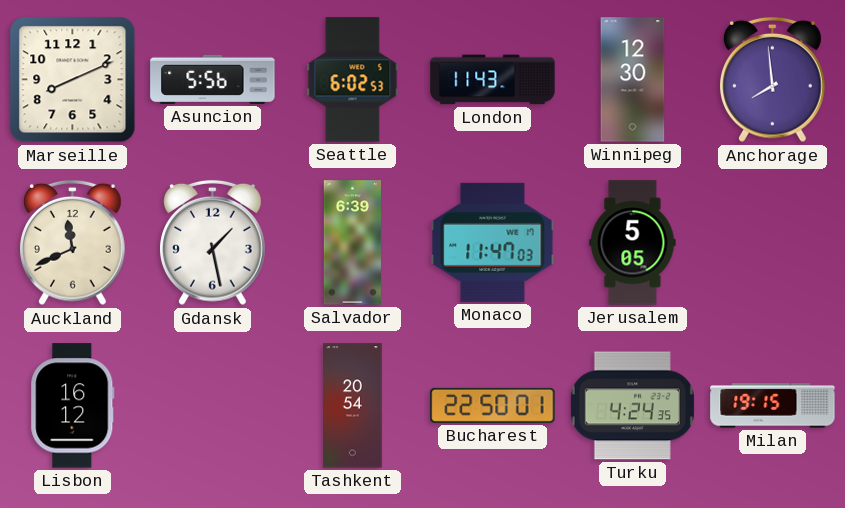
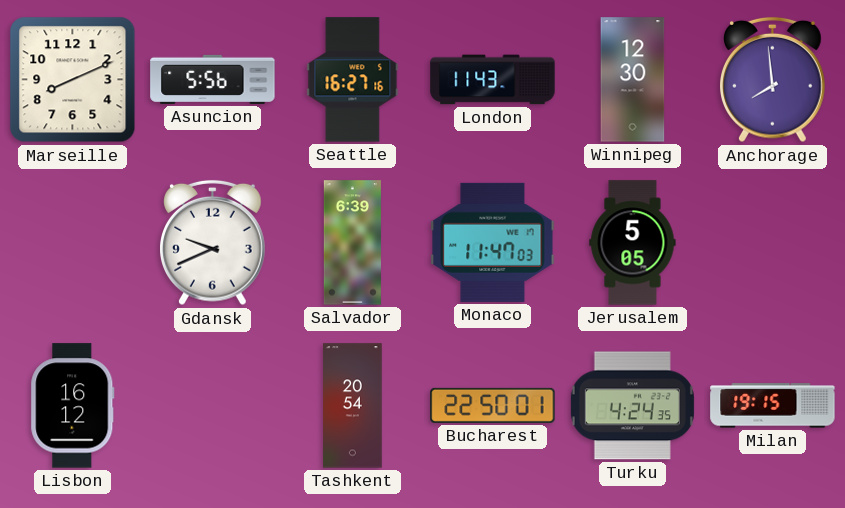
Seattle: 6:02 -> 16:27 (353, 80)
Auckland: 11:41 -> none (73, 243)
Gdansk: 1:28 -> 9:41 (213, 243)
